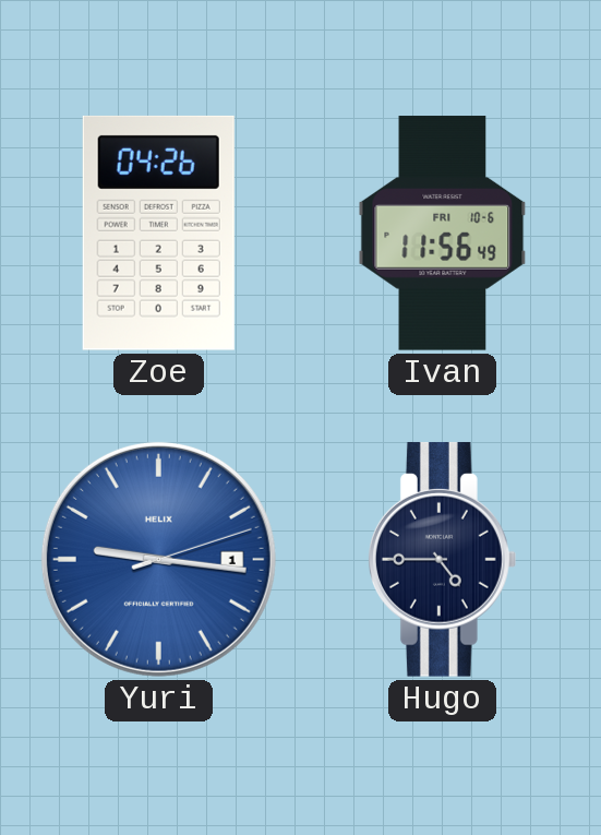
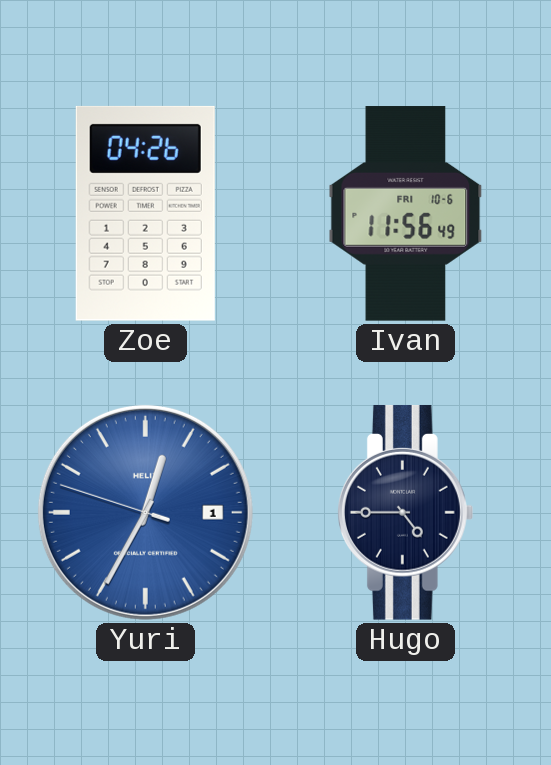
Yuri: 9:16 -> 12:34 (145, 512)
